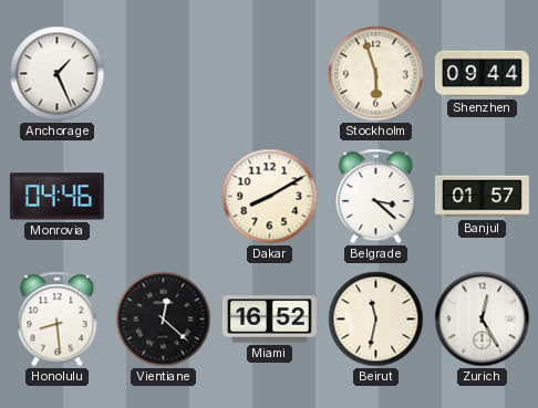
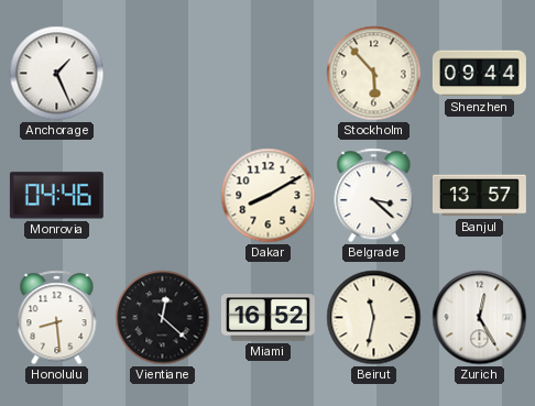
Stockholm: 5:57 -> 5:53 (374, 74)
Banjul: 01:57 -> 13:57 (479, 196)
